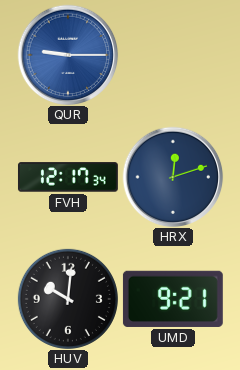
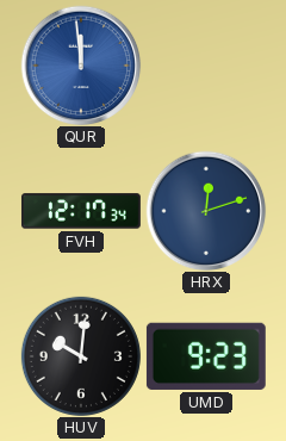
QUR: 9:15 -> 11:59 (81, 66)
UMD: 9:21 -> 9:23 (206, 356)
